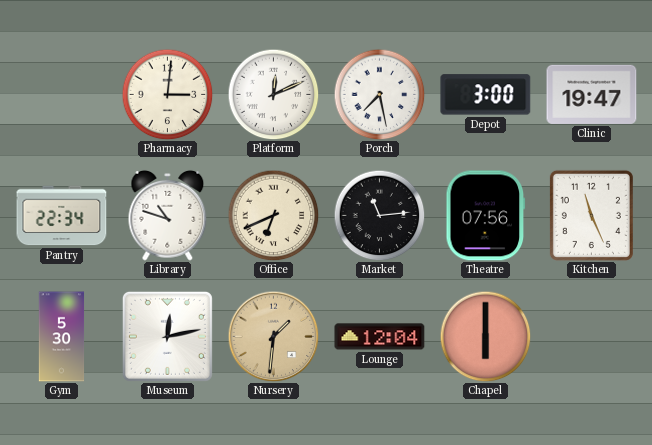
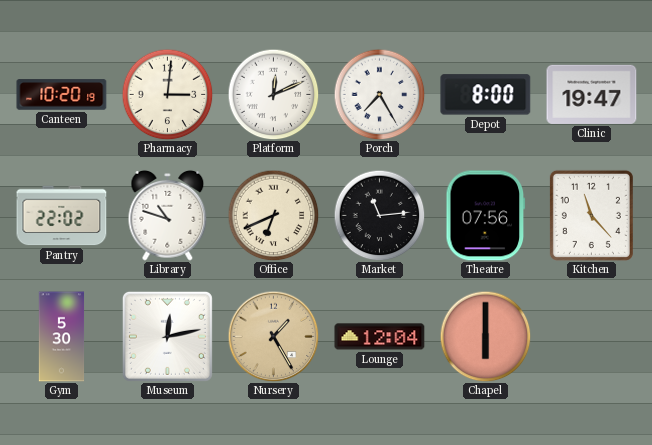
Canteen: none -> 10:20 (62, 95)
Porch: 7:28 -> 7:25 (379, 94)
Depot: 3:00 -> 8:00 (486, 95)
Pantry: 22:34 -> 22:02 (62, 216)
Kitchen: 11:26 -> 11:23 (591, 215)
Nursery: 1:31 -> 1:25 (273, 336)
